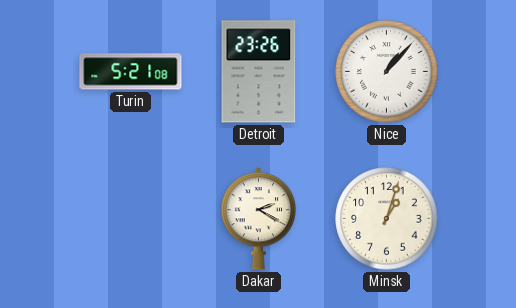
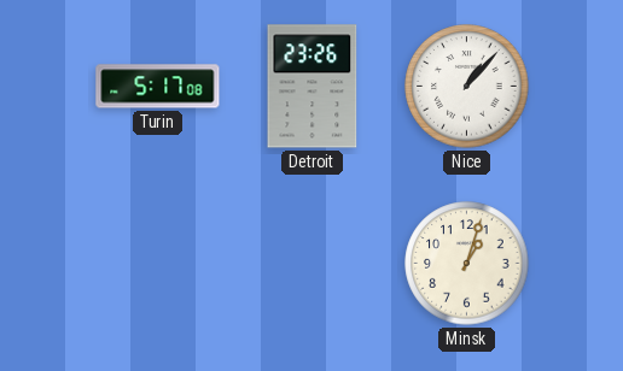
Turin: 5:21 -> 5:17 (158, 87)
Dakar: 2:20 -> none (259, 219)
